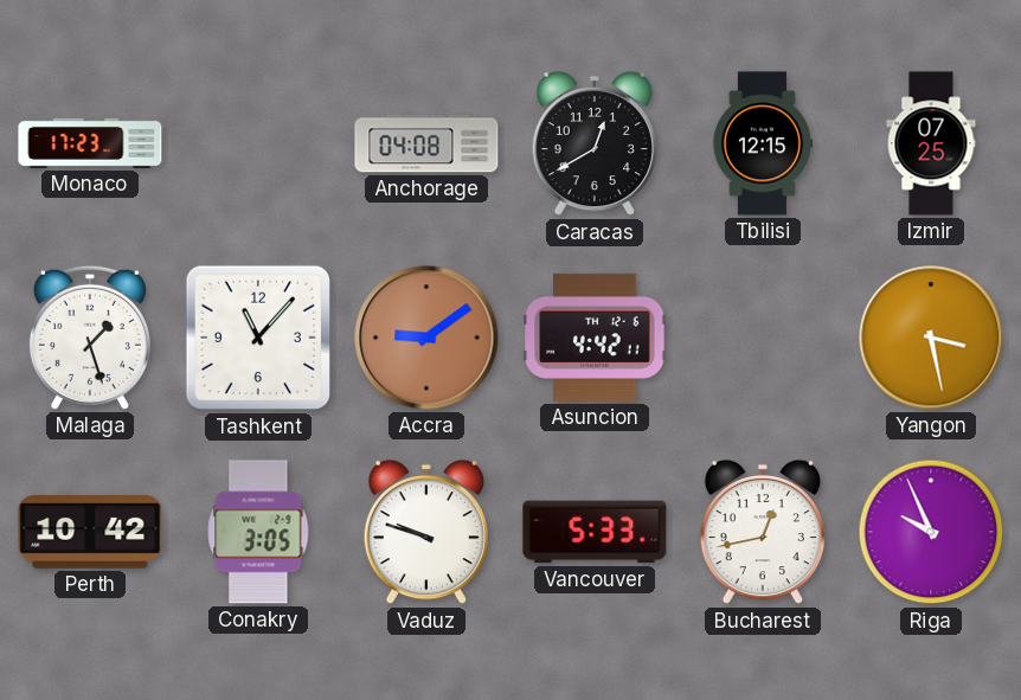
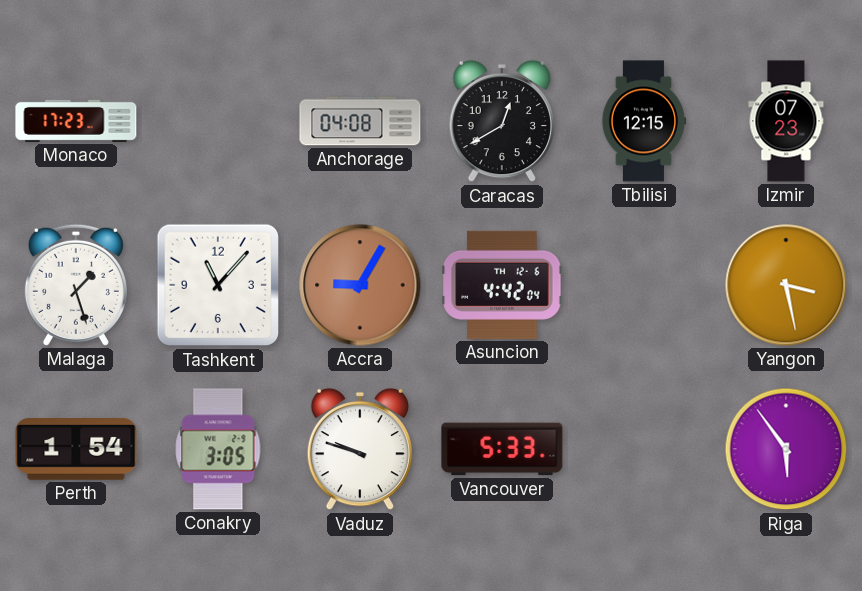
Izmir: 07:25 -> 07:23 (786, 121)
Accra: 9:09 -> 9:05 (360, 285)
Asuncion: 4:42:11 -> 4:42:04 (502, 285)
Perth: 10:42 -> 1:54 (76, 449)
Bucharest: 12:43 -> none (763, 532)
Riga: 9:56 -> 5:54 (786, 449)
